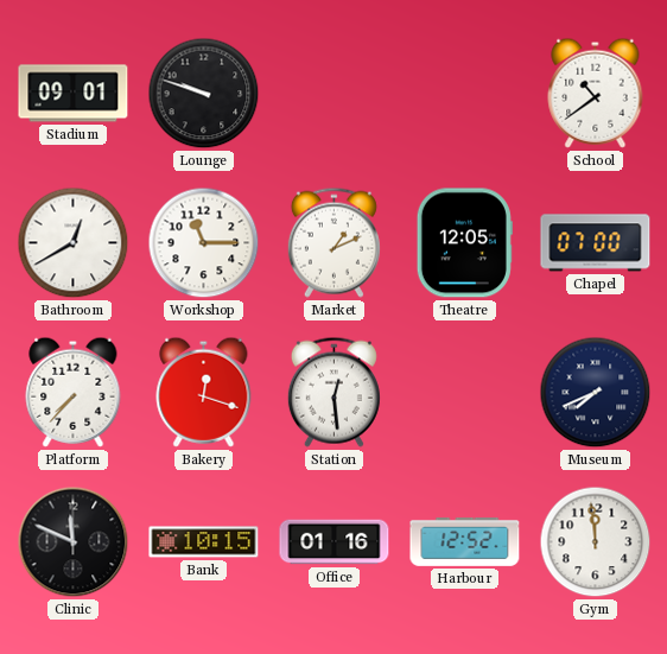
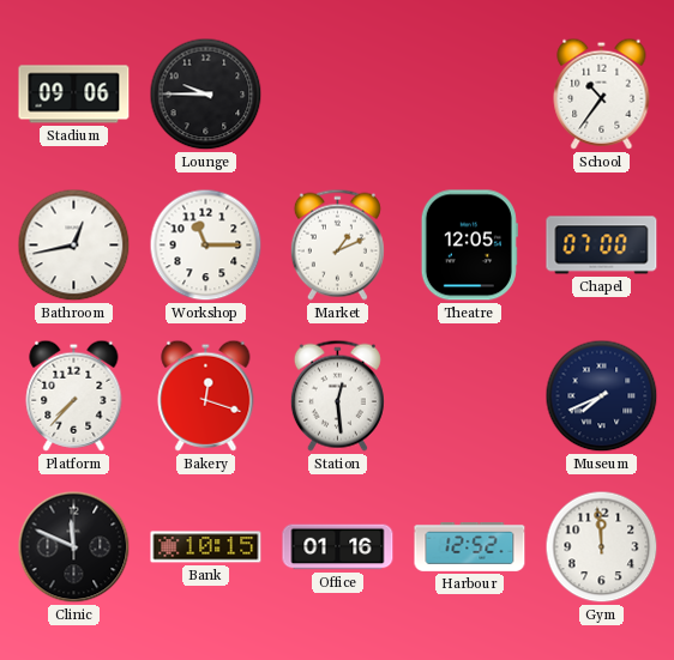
Stadium: 09:01 -> 09:06 (74, 95)
Lounge: 9:48 -> 9:45 (206, 95)
School: 10:39 -> 10:36 (602, 93)
Bathroom: 12:40 -> 12:43 (74, 246)
